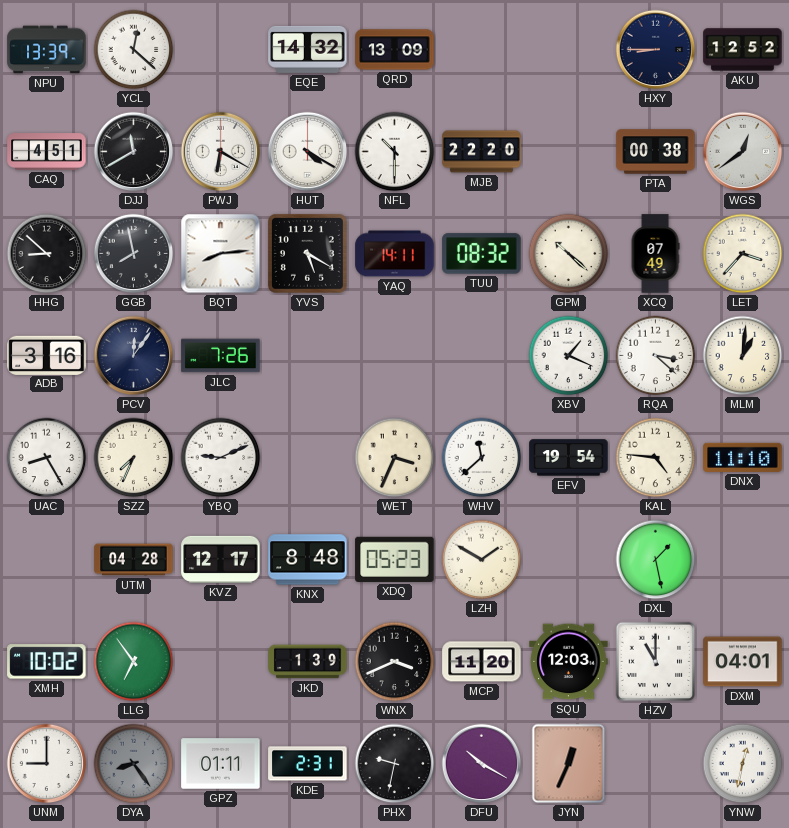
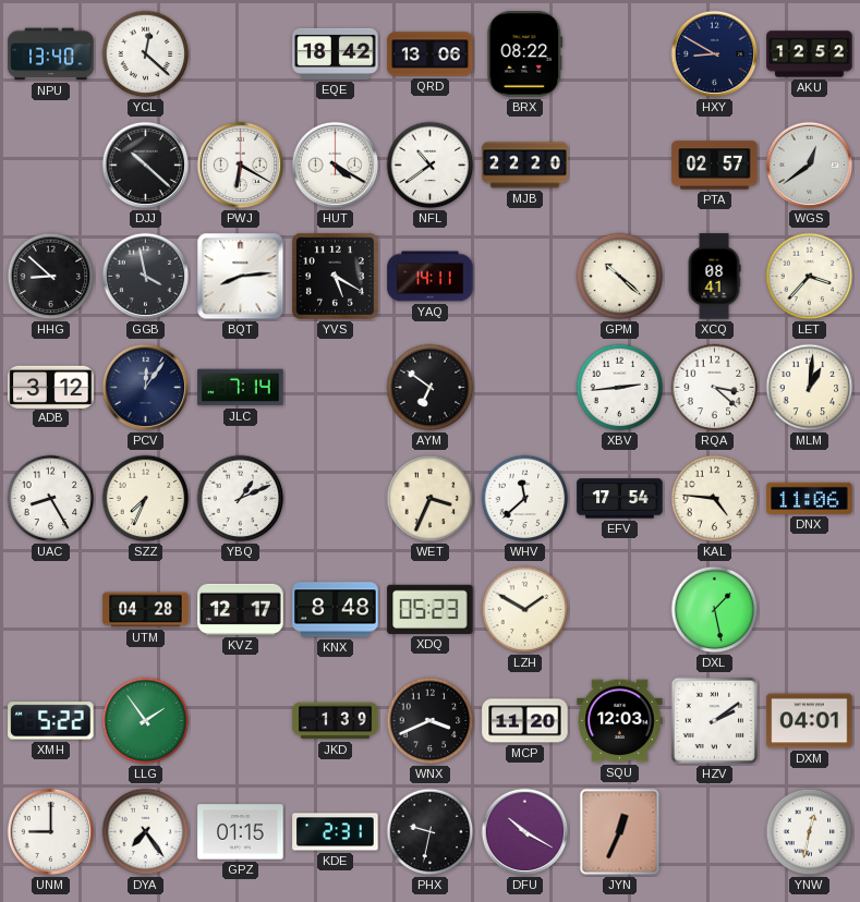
NPU: 13:39 -> 13:40 (51, 54)
EQE: 14:32 -> 18:42 (336, 53)
QRD: 13:09 -> 13:06 (431, 54)
BRX: none -> 08:22 (525, 54)
HXY: 8:45 -> 8:50 (715, 54)
CAQ: 4:51 -> none (47, 152)
DJJ: 11:40 -> 10:22 (146, 166)
NFL: 10:30 -> 10:39 (431, 166)
PTA: 00:38 -> 02:57 (715, 166)
GGB: 7:58 -> 3:58 (146, 277)
TUU: 08:32 -> none (482, 254)
XCQ: 07:49 -> 08:41 (714, 277)
ADB: 3:16 -> 3:12 (51, 387)
JLC: 7:26 -> 7:14 (241, 388)
AYM: none -> 6:51 (431, 388)
XBV: 1:19 -> 2:44 (620, 388)
YBQ: 9:11 -> 1:11 (241, 499)
EFV: 19:54 -> 17:54 (620, 499)
DNX: 11:10 -> 11:06 (810, 498)
XMH: 10:02 -> 5:22 (51, 721)
LLG: 6:54 -> 1:54 (146, 721)
HZV: 11:00 -> 2:09 (715, 721)
DYA: 8:24 -> 7:24 (146, 832)
DYA dial: grey -> white (146, 832)
GPZ: 01:11 -> 01:15 (241, 832)
